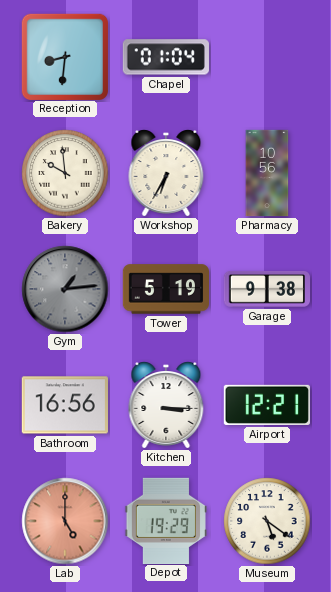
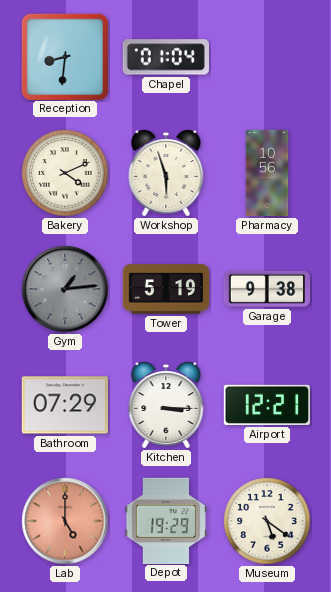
Bakery: 9:59 -> 4:11 (65, 173)
Workshop: 6:35 -> 5:57 (166, 173)
Bathroom: 16:56 -> 07:29 (65, 405)
